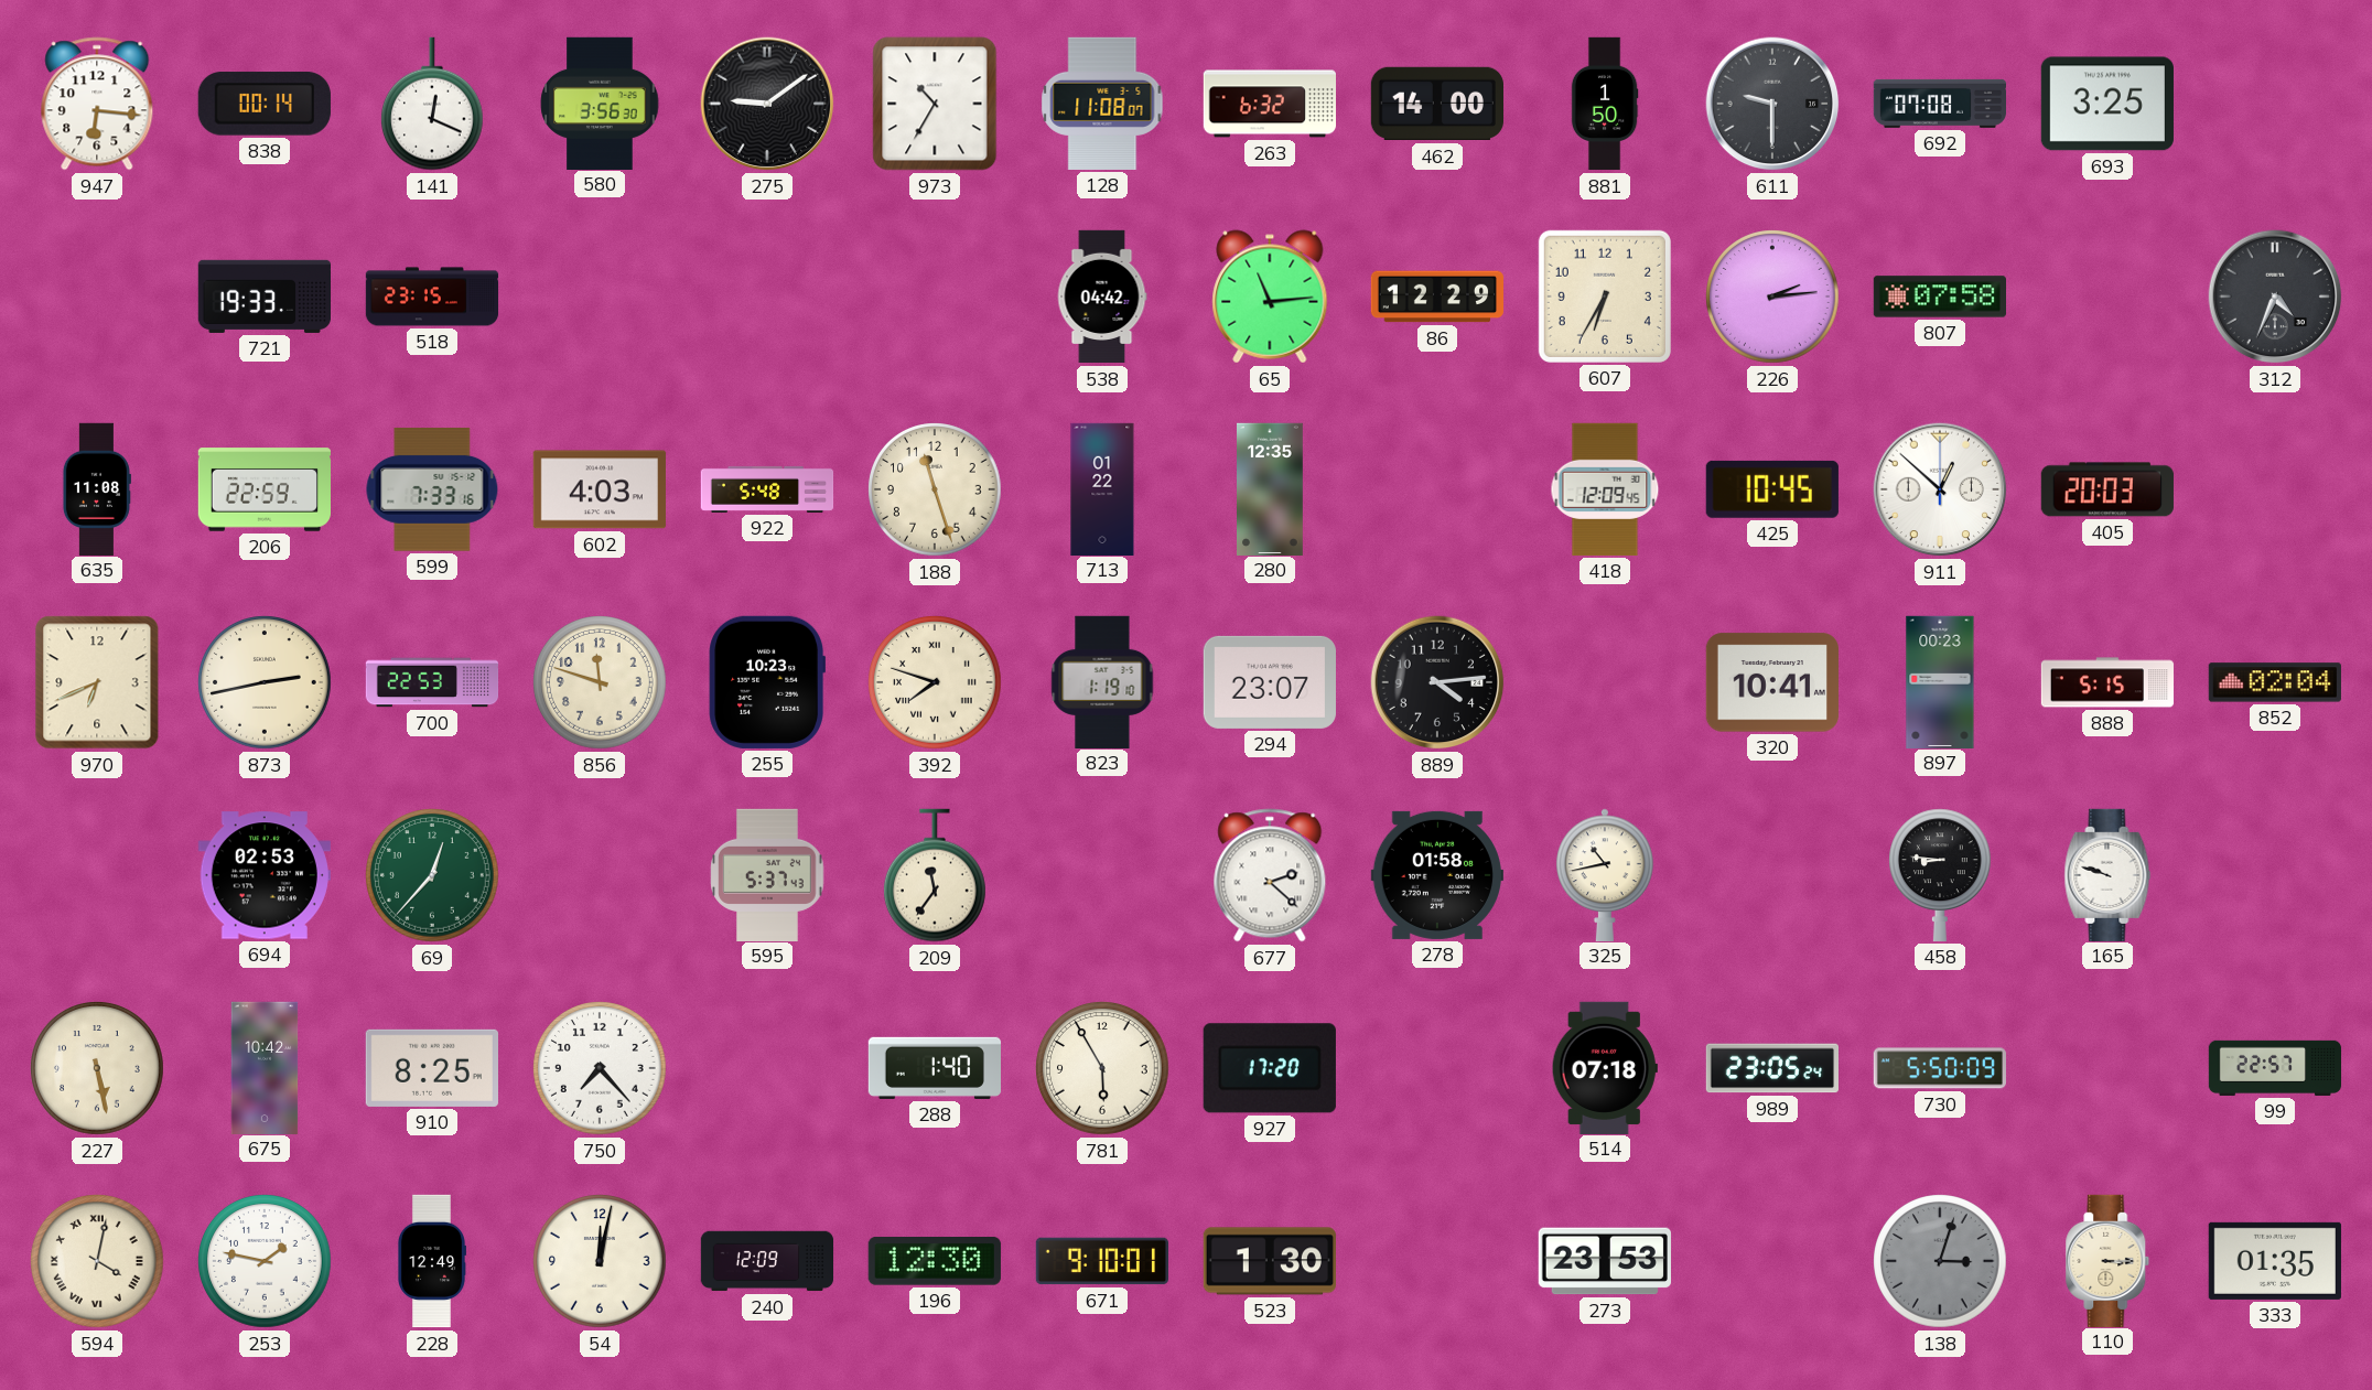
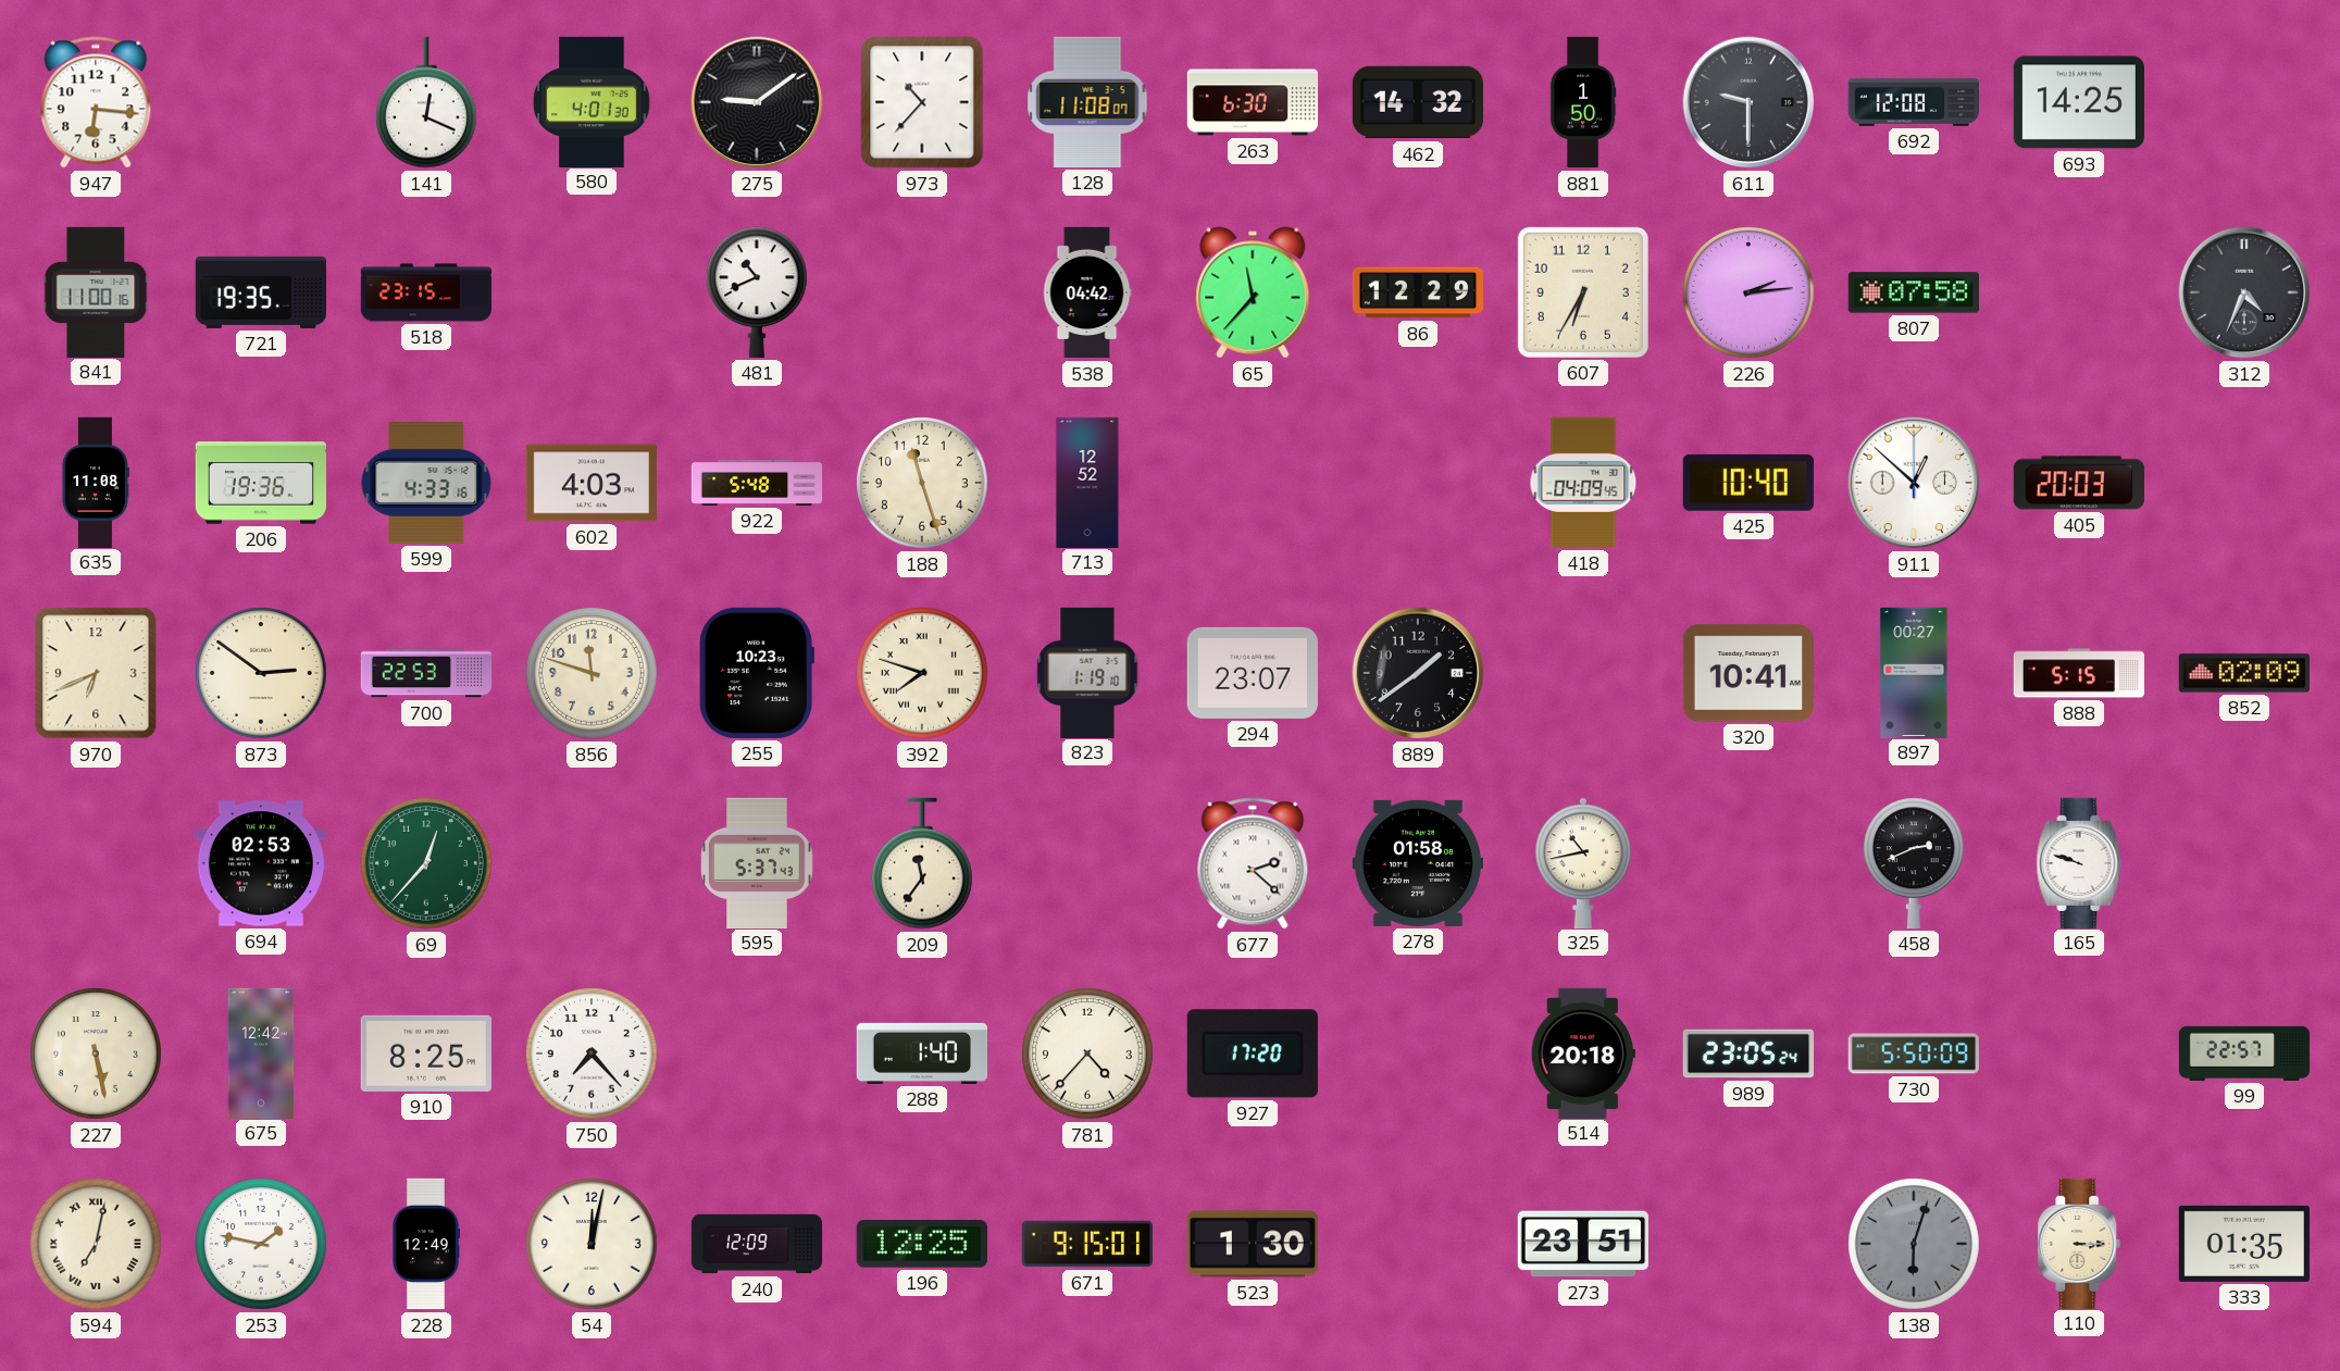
838: 00:14 -> none (265, 104)
580: 3:56 -> 4:01 (592, 101)
973: 10:35 -> 10:37 (922, 102)
263: 6:32 -> 6:30 (1252, 102)
462: 14:00 -> 14:32 (1417, 102)
692: 07:08 -> 12:08 (1913, 102)
693: 3:25 -> 14:25 (2079, 102)
841: none -> 11:00 (96, 291)
721: 19:33 -> 19:35 (260, 292)
481: none -> 10:41 (758, 292)
65: 11:14 -> 11:37 (1253, 292)
206: 22:59 -> 19:36 (260, 483)
599: 7:33 -> 4:33 (426, 484)
713: 01:22 -> 12:52 (1087, 482)
280: 12:35 -> none (1271, 488)
418: 12:09 -> 04:09 (1583, 483)
425: 10:45 -> 10:40 (1748, 483)
873: 2:43 -> 2:51 (261, 673)
889: 4:14 -> 1:39 (1418, 673)
897: 00:23 -> 00:27 (1914, 672)
852: 02:04 -> 02:09 (2244, 673)
458: 8:46 -> 2:41 (1915, 863)
675: 10:42 -> 12:42 (261, 1052)
781: 5:55 -> 4:37 (1087, 1054)
514: 07:18 -> 20:18 (1583, 1052)
594: 4:02 -> 7:02 (96, 1244)
196: 12:30 -> 12:25 (922, 1245)
671: 9:10 -> 9:15 (1086, 1244)
273: 23:53 -> 23:51 (1583, 1244)
138: 3:03 -> 6:03 (1914, 1244)
